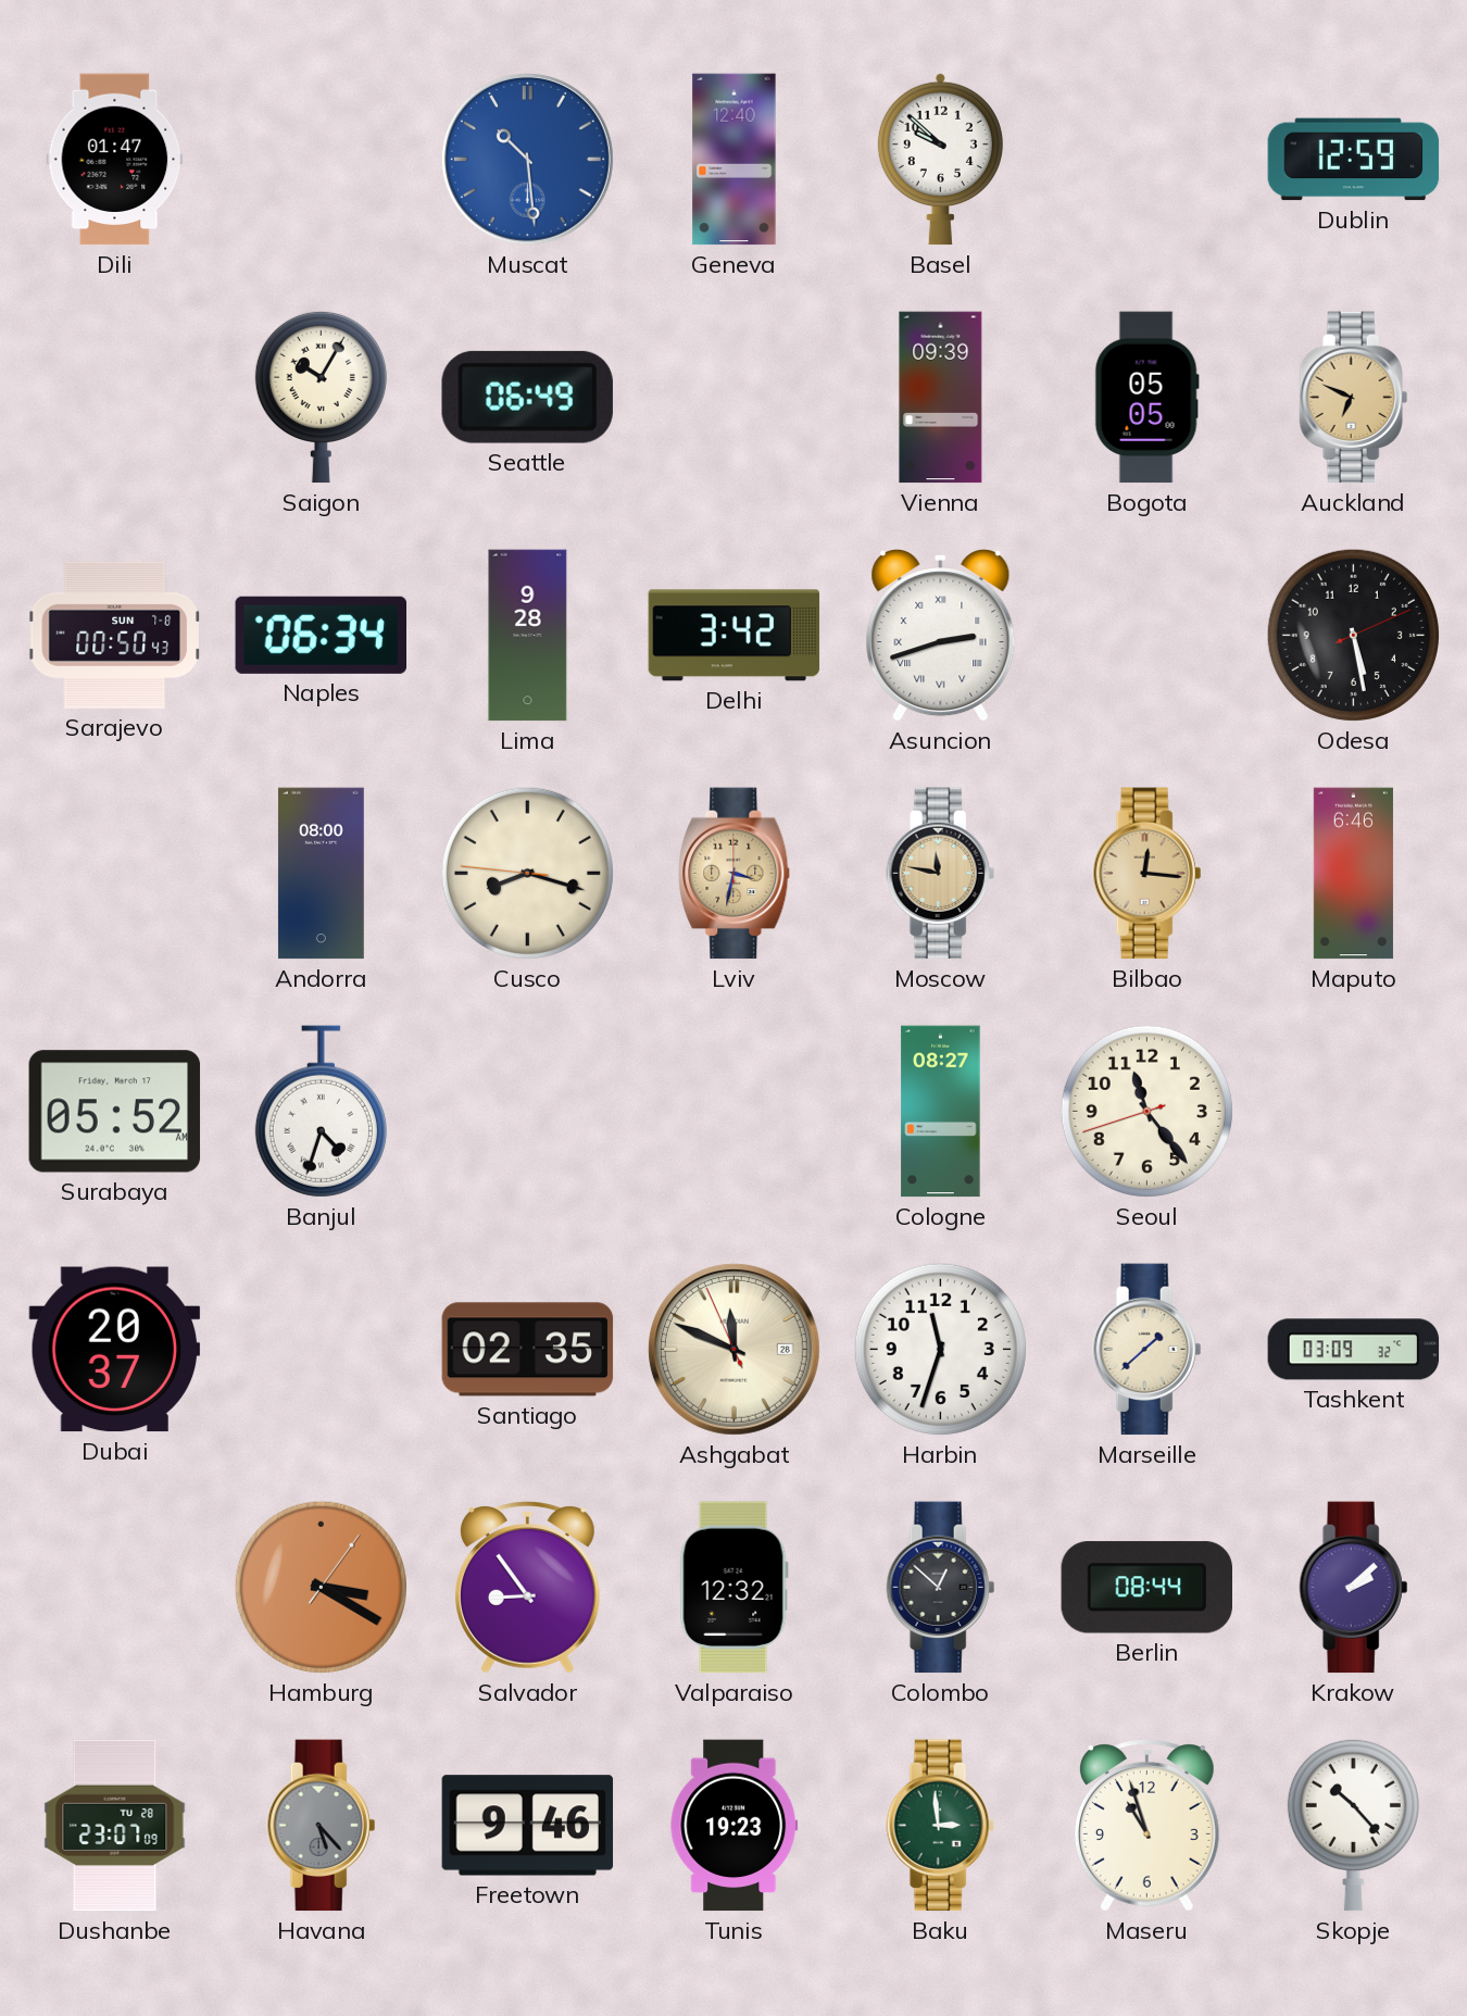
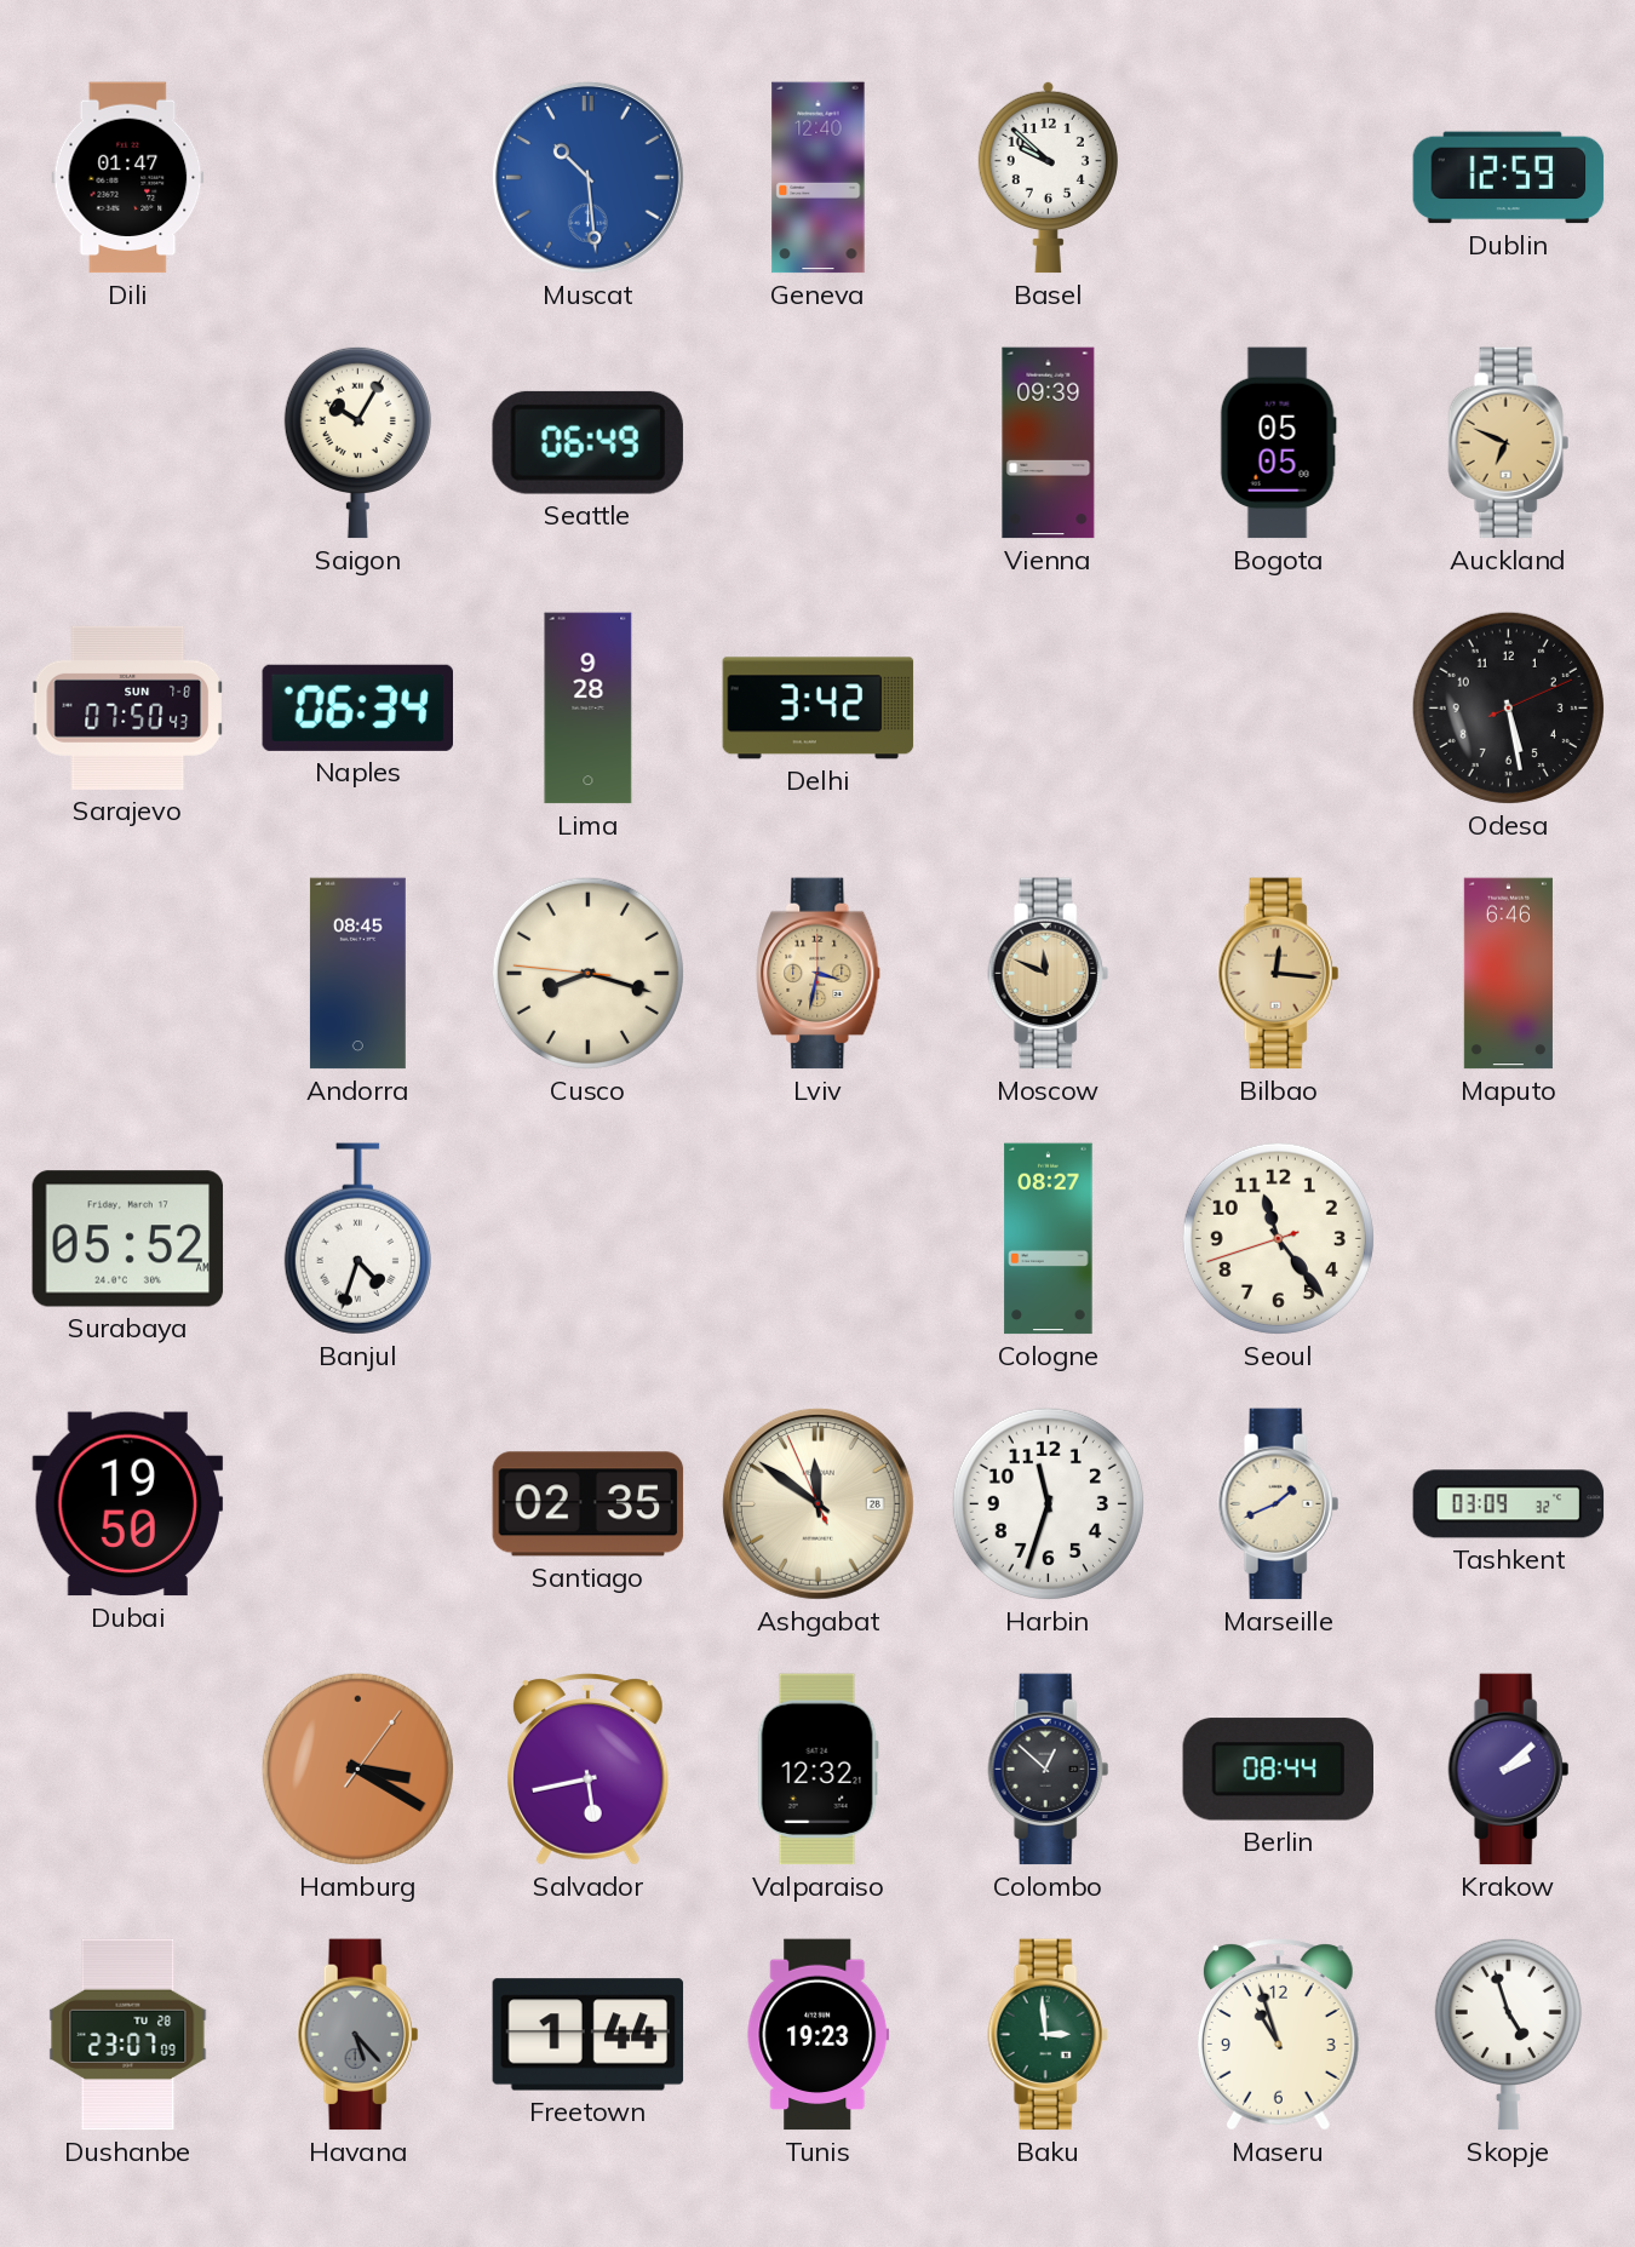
Sarajevo: 00:50 -> 07:50 (127, 707)
Asuncion: 2:42 -> none (941, 636)
Andorra: 08:00 -> 08:45 (357, 974)
Moscow: 11:47 -> 11:49 (1049, 974)
Dubai: 20:37 -> 19:50 (128, 1504)
Ashgabat: 11:48 -> 11:50 (817, 1503)
Marseille: 1:38 -> 1:41 (1279, 1504)
Salvador: 8:54 -> 5:43 (587, 1770)
Freetown: 9:46 -> 1:44 (589, 2035)
Skopje: 10:23 -> 4:57 (1508, 2034)
